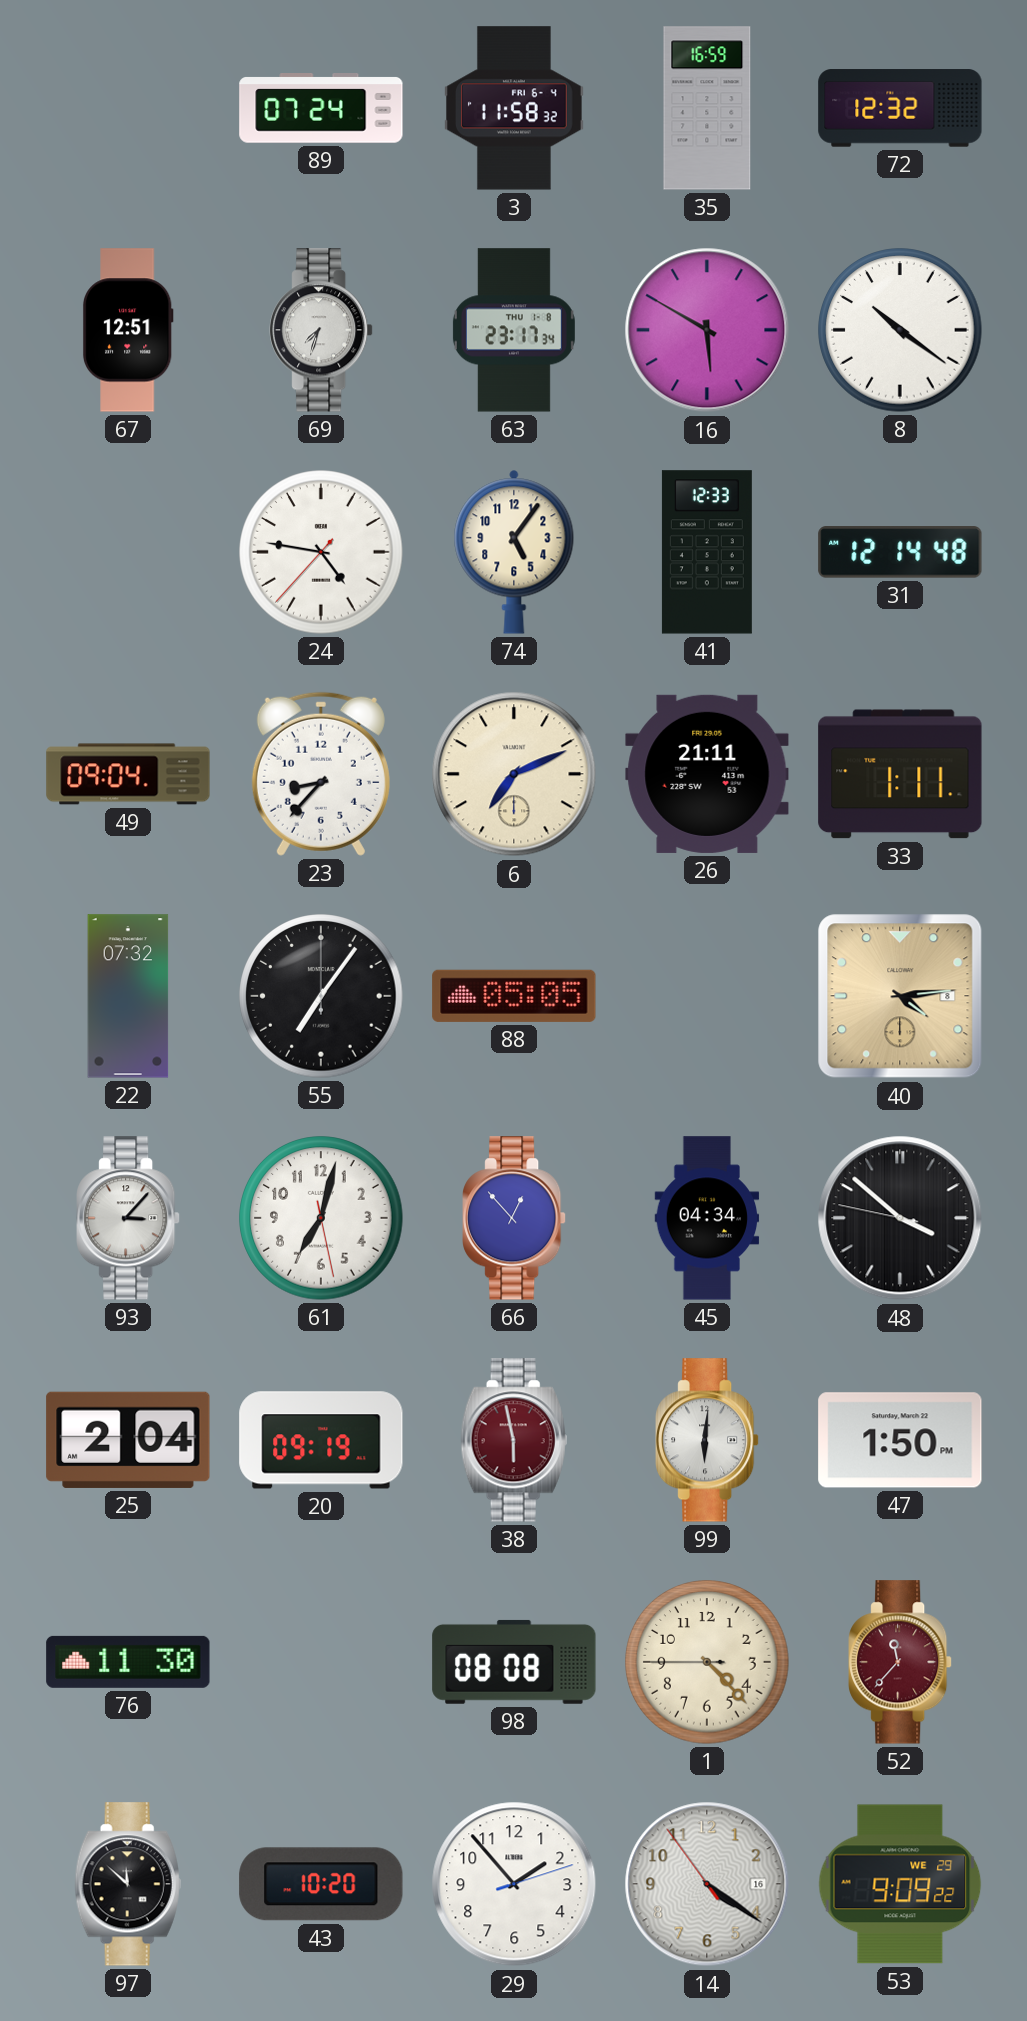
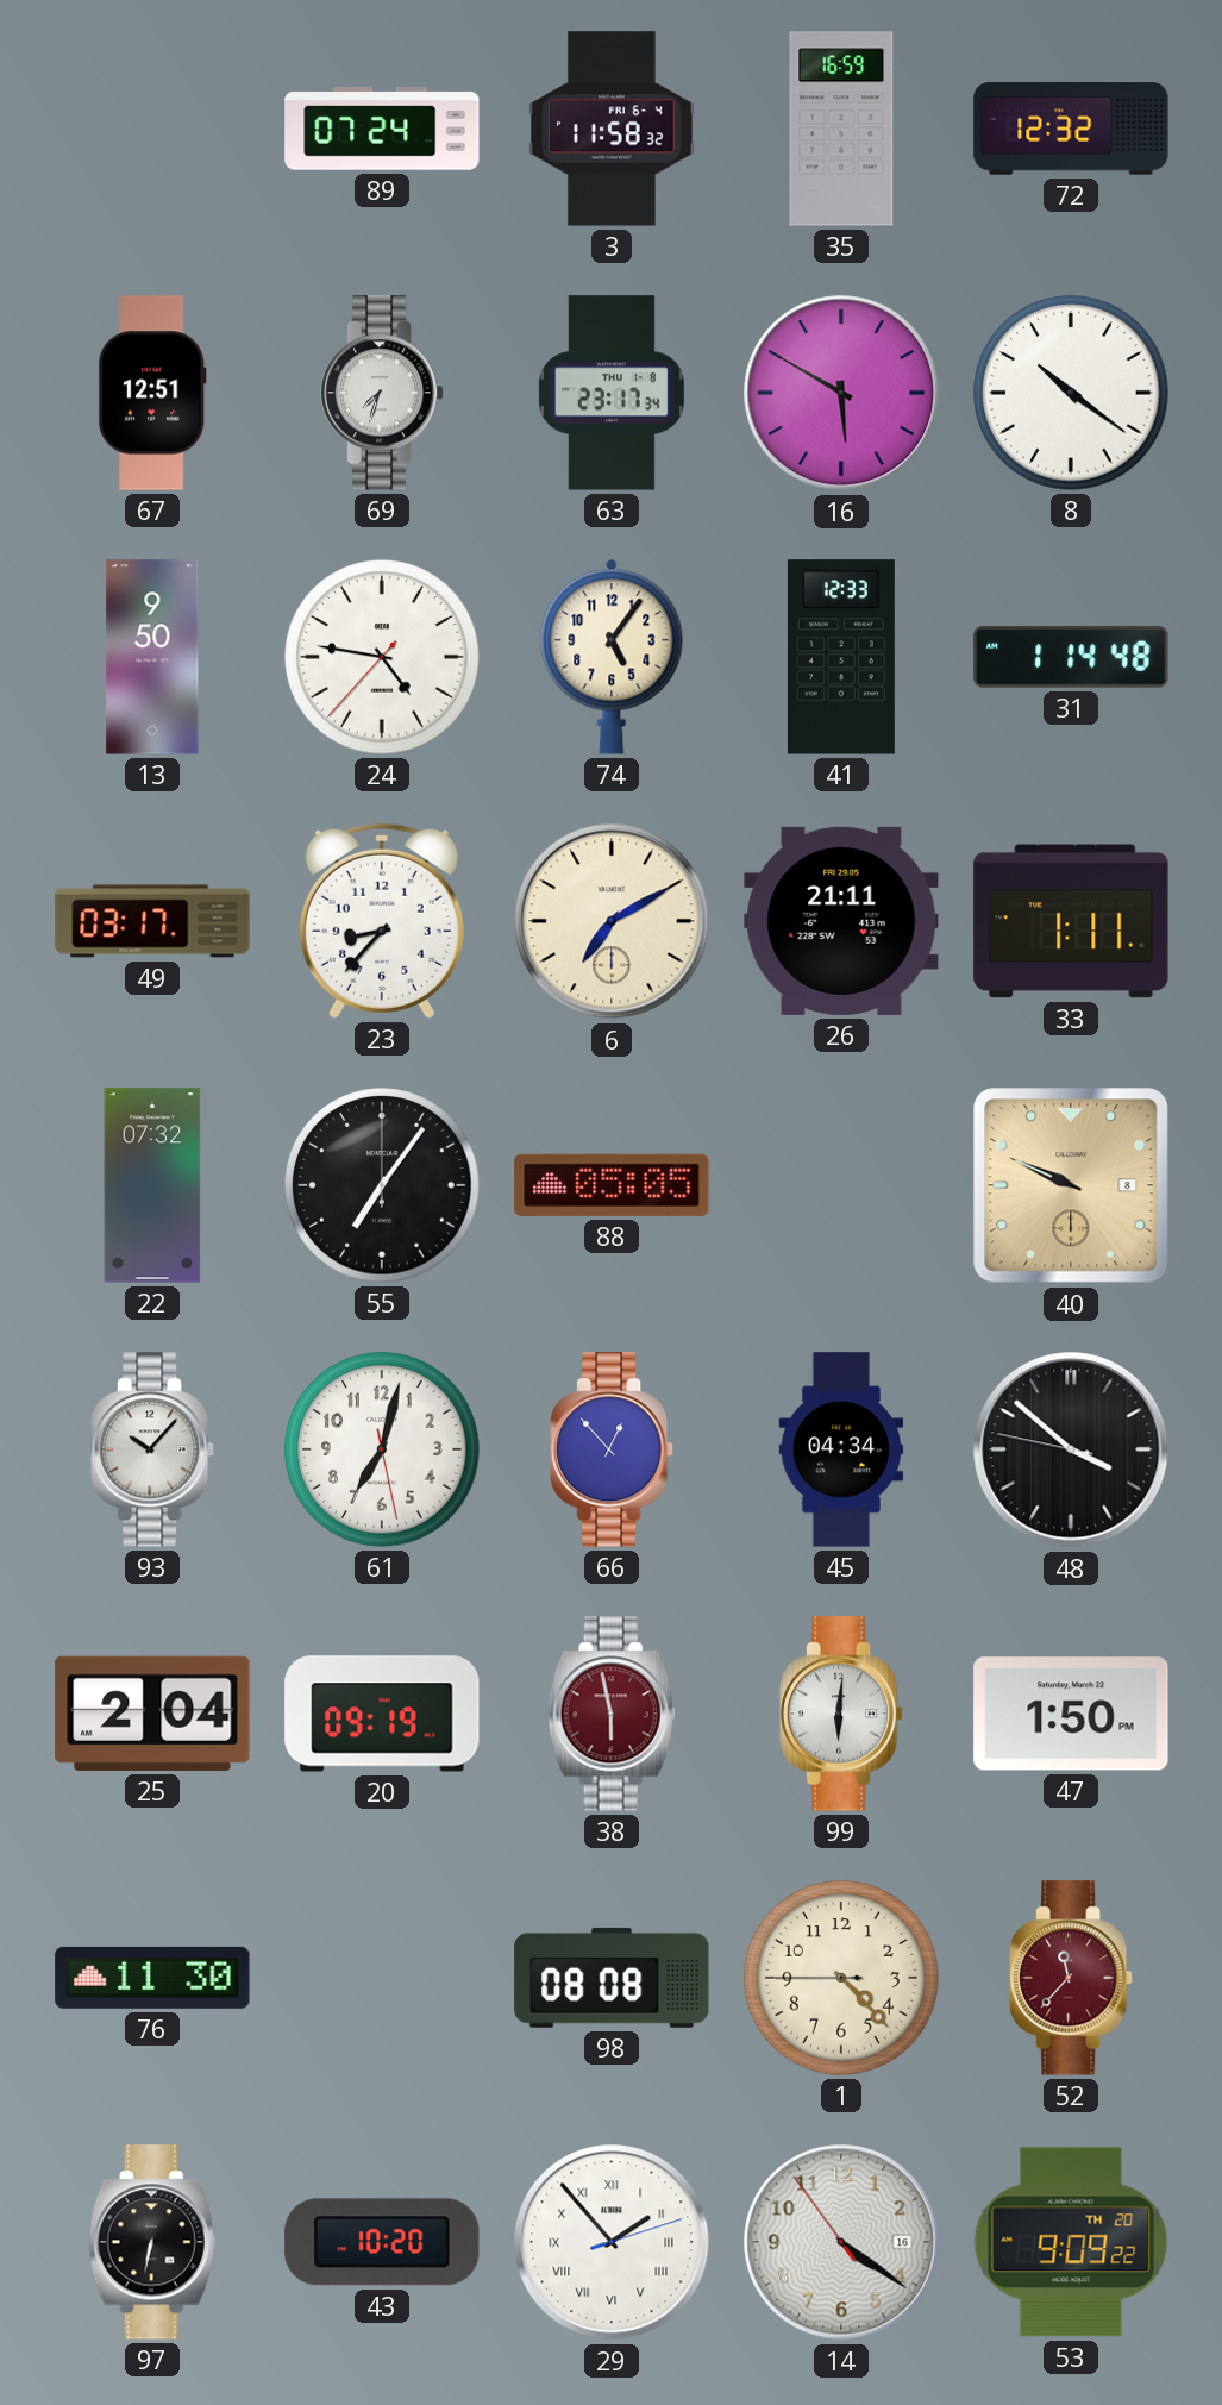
13: none -> 9:50 (152, 657)
31: 12:14 -> 1:14 (1071, 657)
49: 09:04 -> 03:17 (152, 921)
6: 7:11 -> 7:10 (612, 921)
40: 4:14 -> 9:49 (1071, 1185)
93: 3:07 -> 10:07 (153, 1449)
97: 11:52 -> 6:32 (152, 2242)
29 numerals: Arabic -> Roman (612, 2242)
53 date: WE 29 -> TH 20 (1071, 2242)
